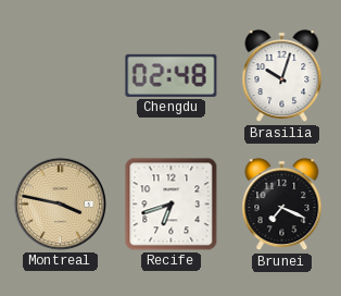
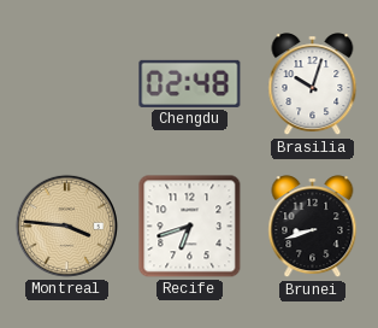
Montreal: 3:47 -> 3:46 (66, 225)
Brunei: 7:19 -> 8:42 (313, 227)
